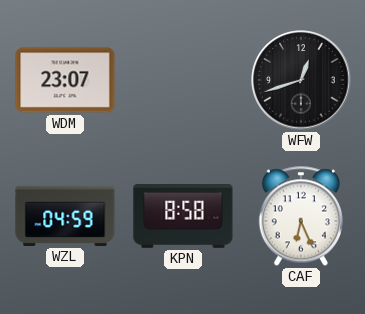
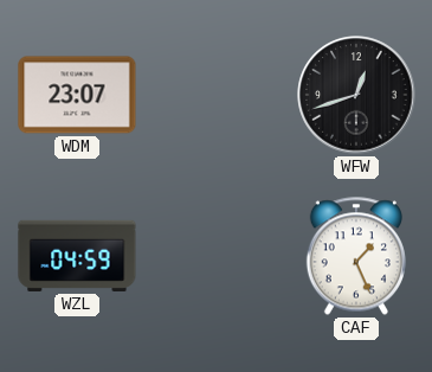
KPN: 8:58 -> none (183, 217)
CAF: 6:26 -> 1:26 (356, 256)
